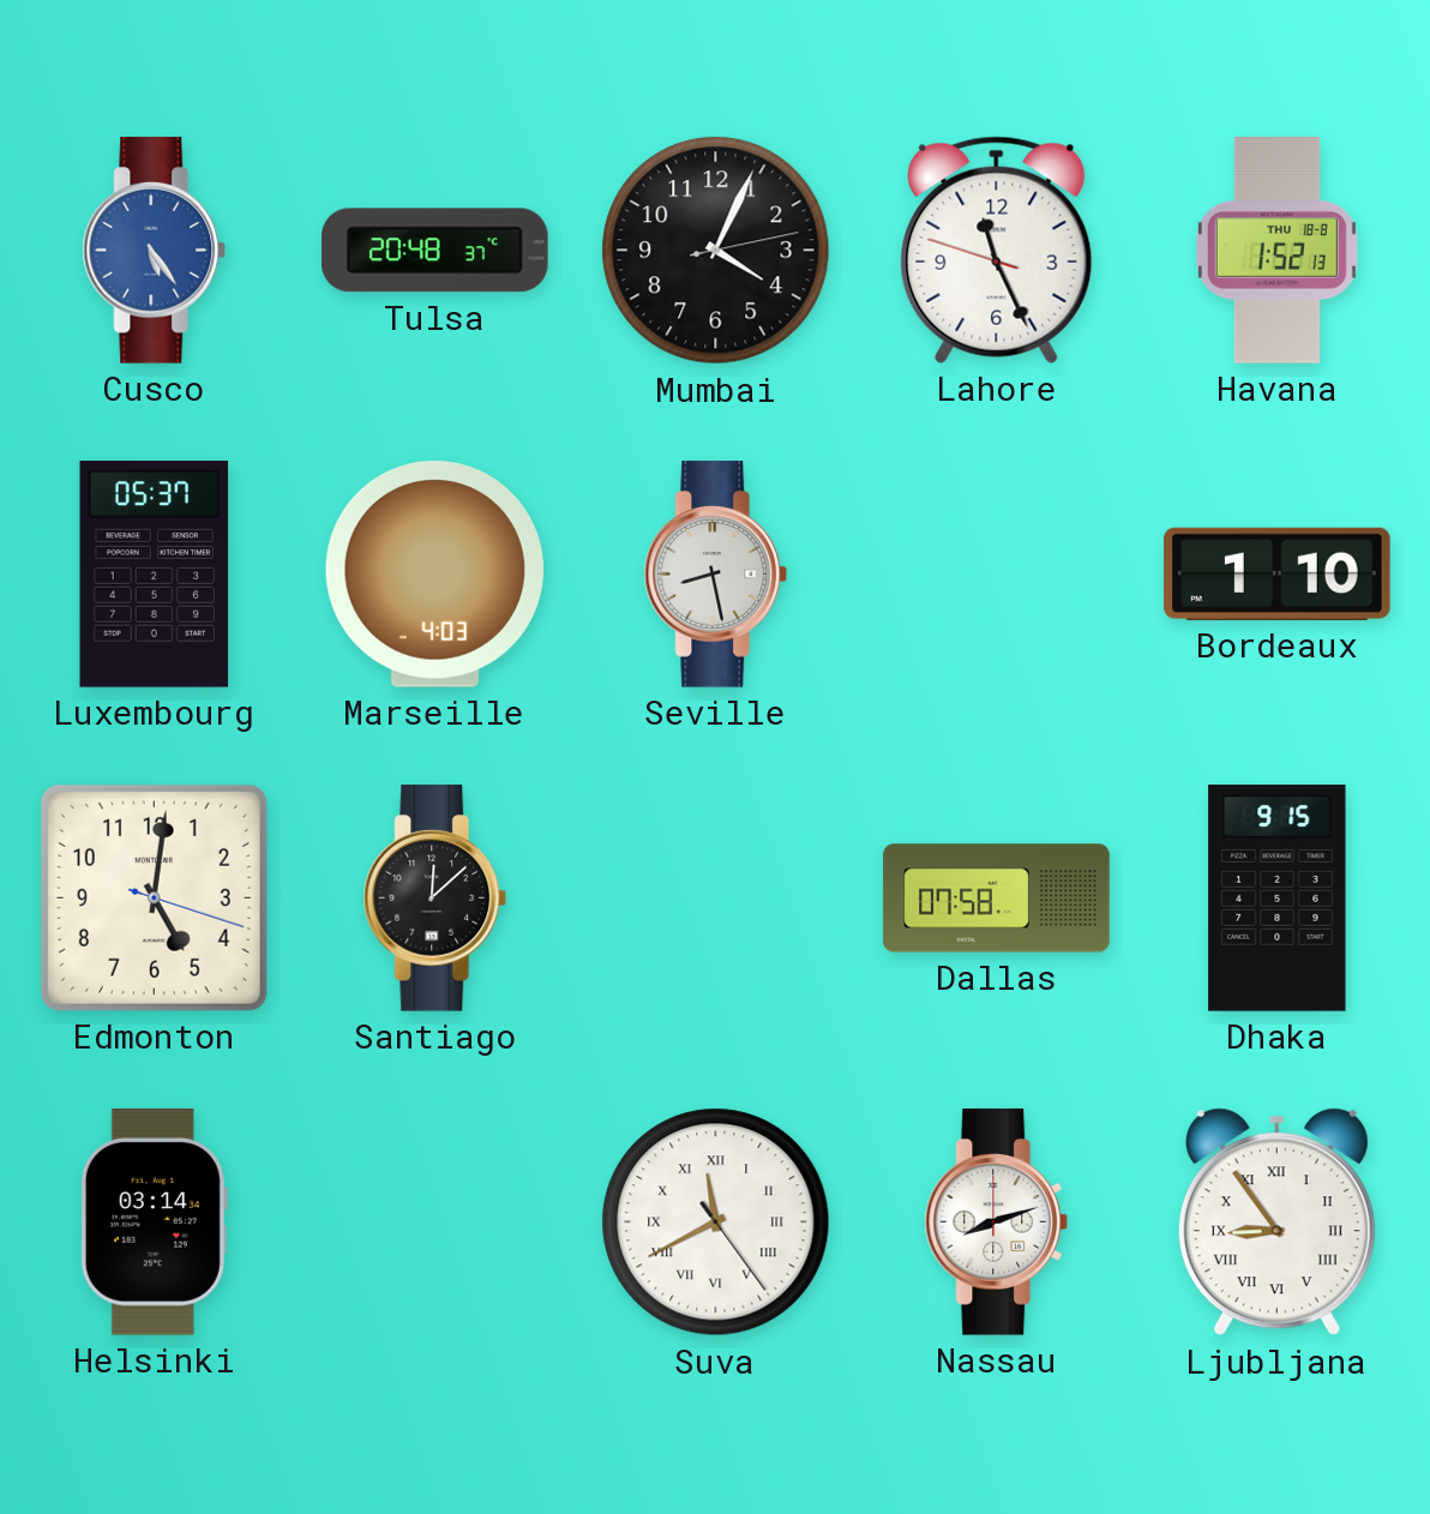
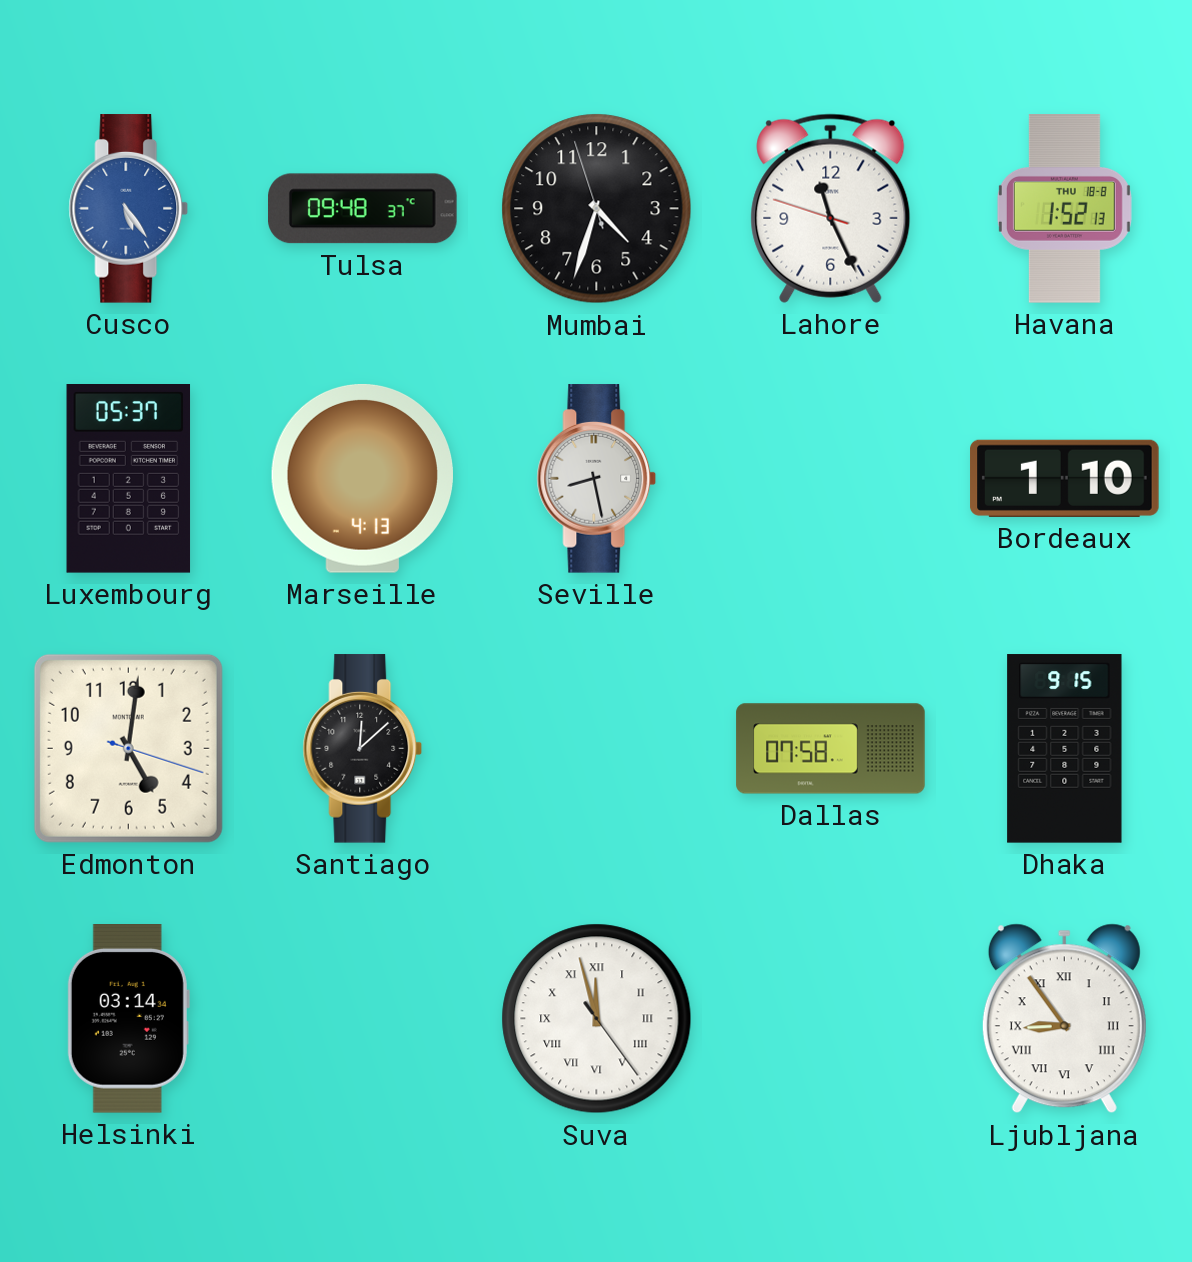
Tulsa: 20:48 -> 09:48 (363, 209)
Mumbai: 4:04 -> 4:32 (597, 209)
Marseille: 4:03 -> 4:13 (362, 478)
Suva: 11:40 -> 11:57 (597, 1019)
Nassau: 8:12 -> none (997, 1222)
